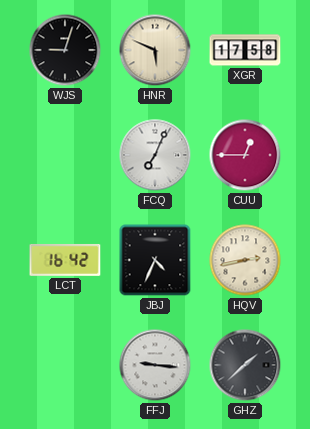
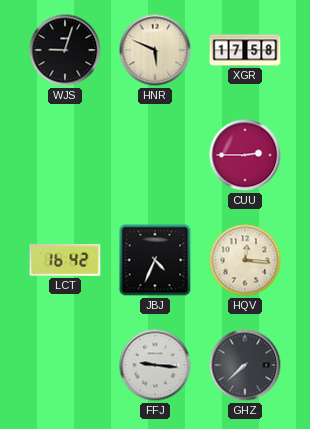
FCQ: 7:04 -> none (155, 155)
CUU: 12:45 -> 2:45 (245, 155)
HQV: 2:43 -> 12:16 (245, 260)
GHZ: 1:38 -> 7:38 (245, 365)
